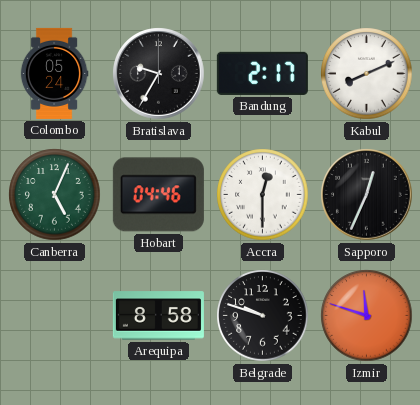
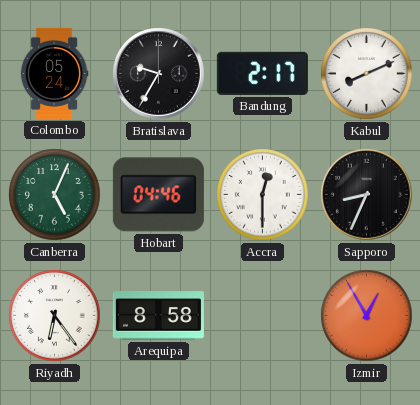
Sapporo: 12:34 -> 8:34 (367, 195)
Riyadh: none -> 6:24 (55, 316)
Belgrade: 9:48 -> none (263, 316)
Izmir: 11:48 -> 12:55 (367, 316)
